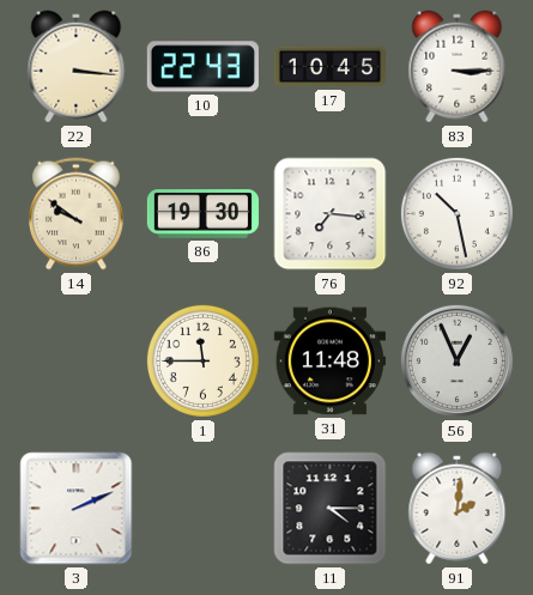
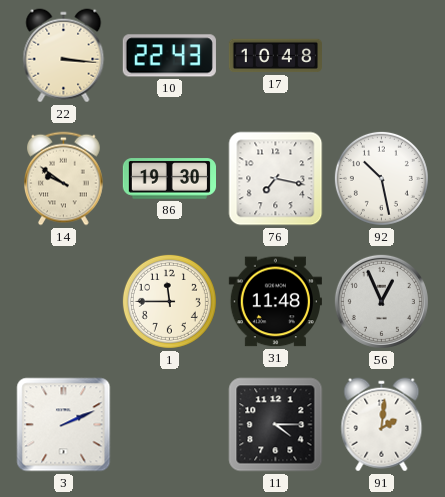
17: 10:45 -> 10:48 (275, 56)
83: 3:15 -> none (458, 67)
76: 7:16 -> 7:17 (276, 179)
